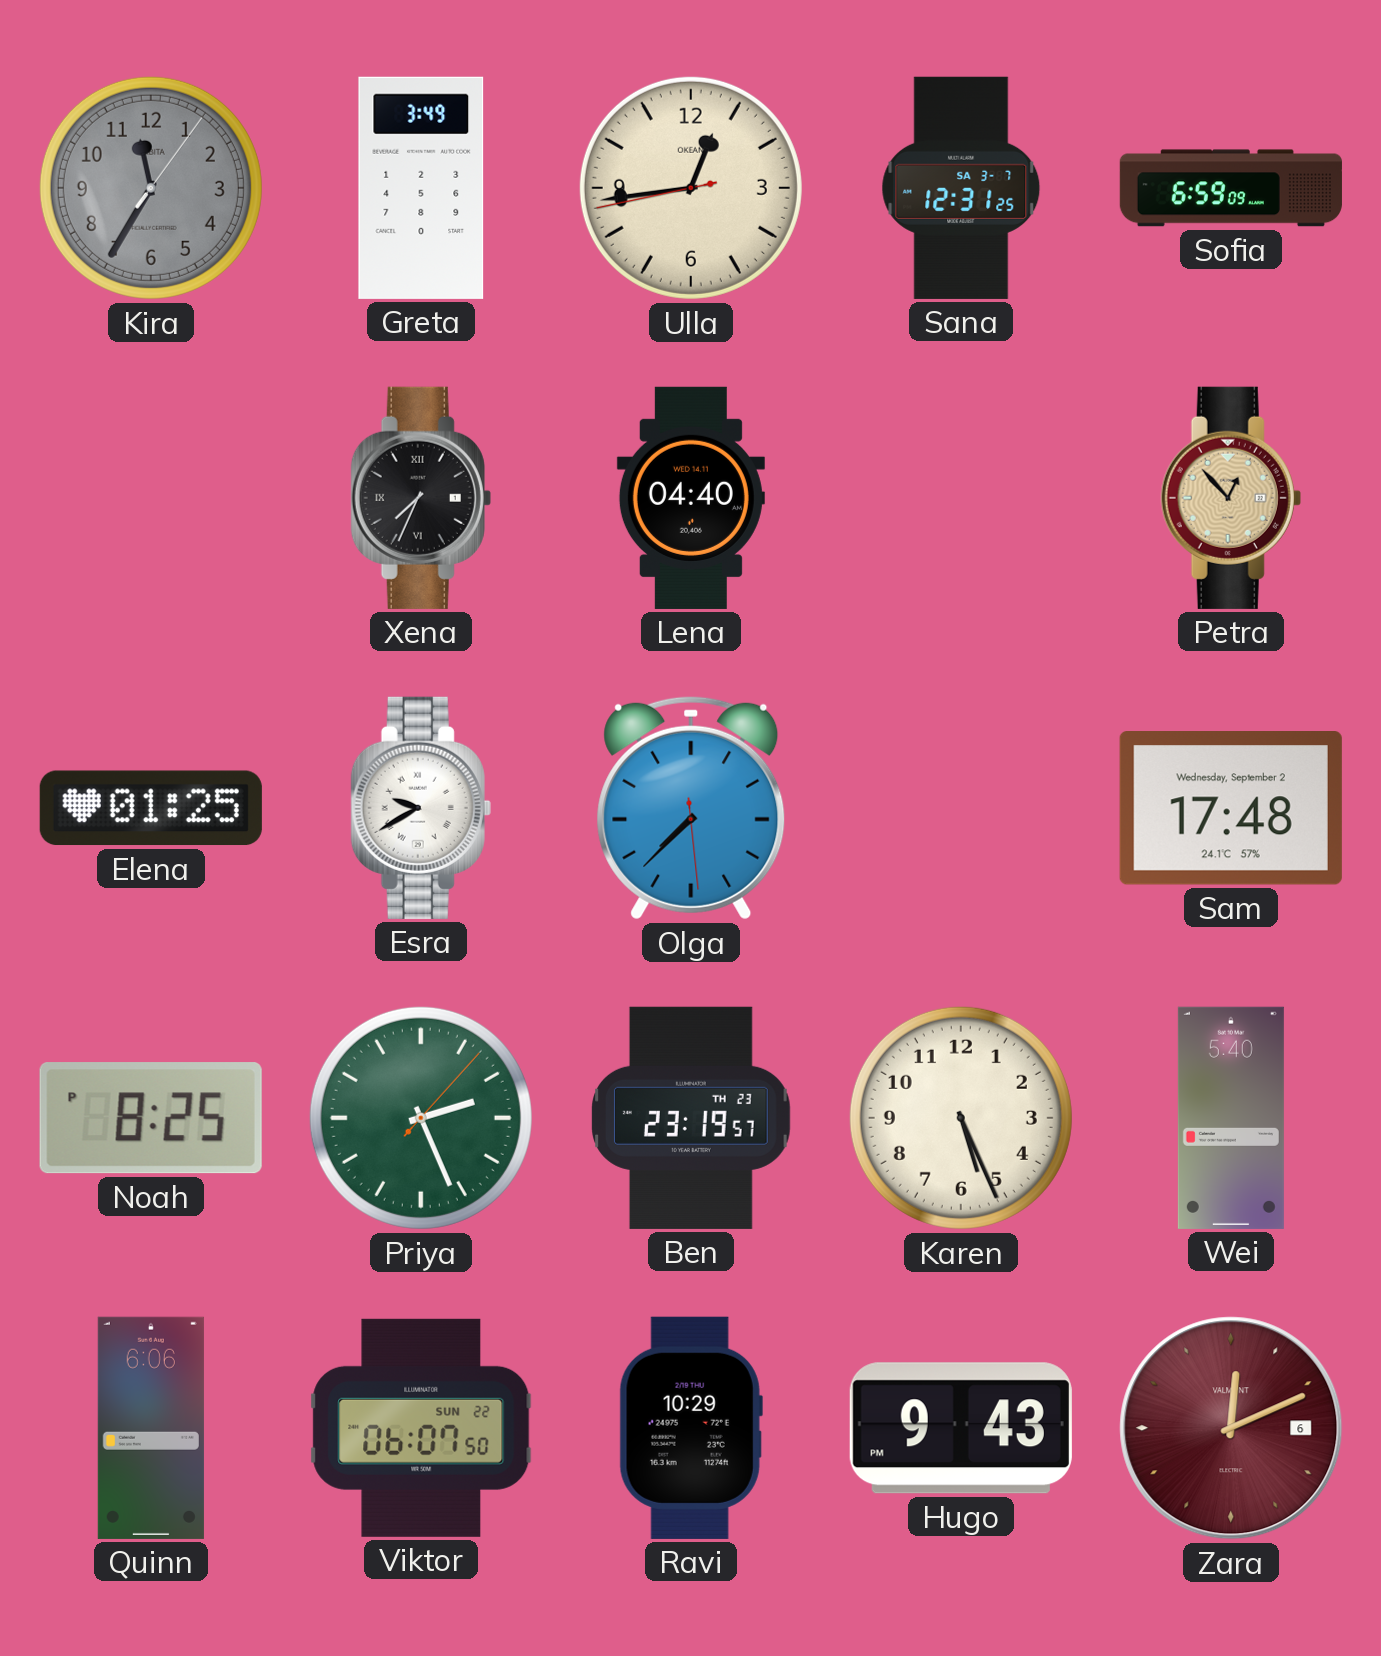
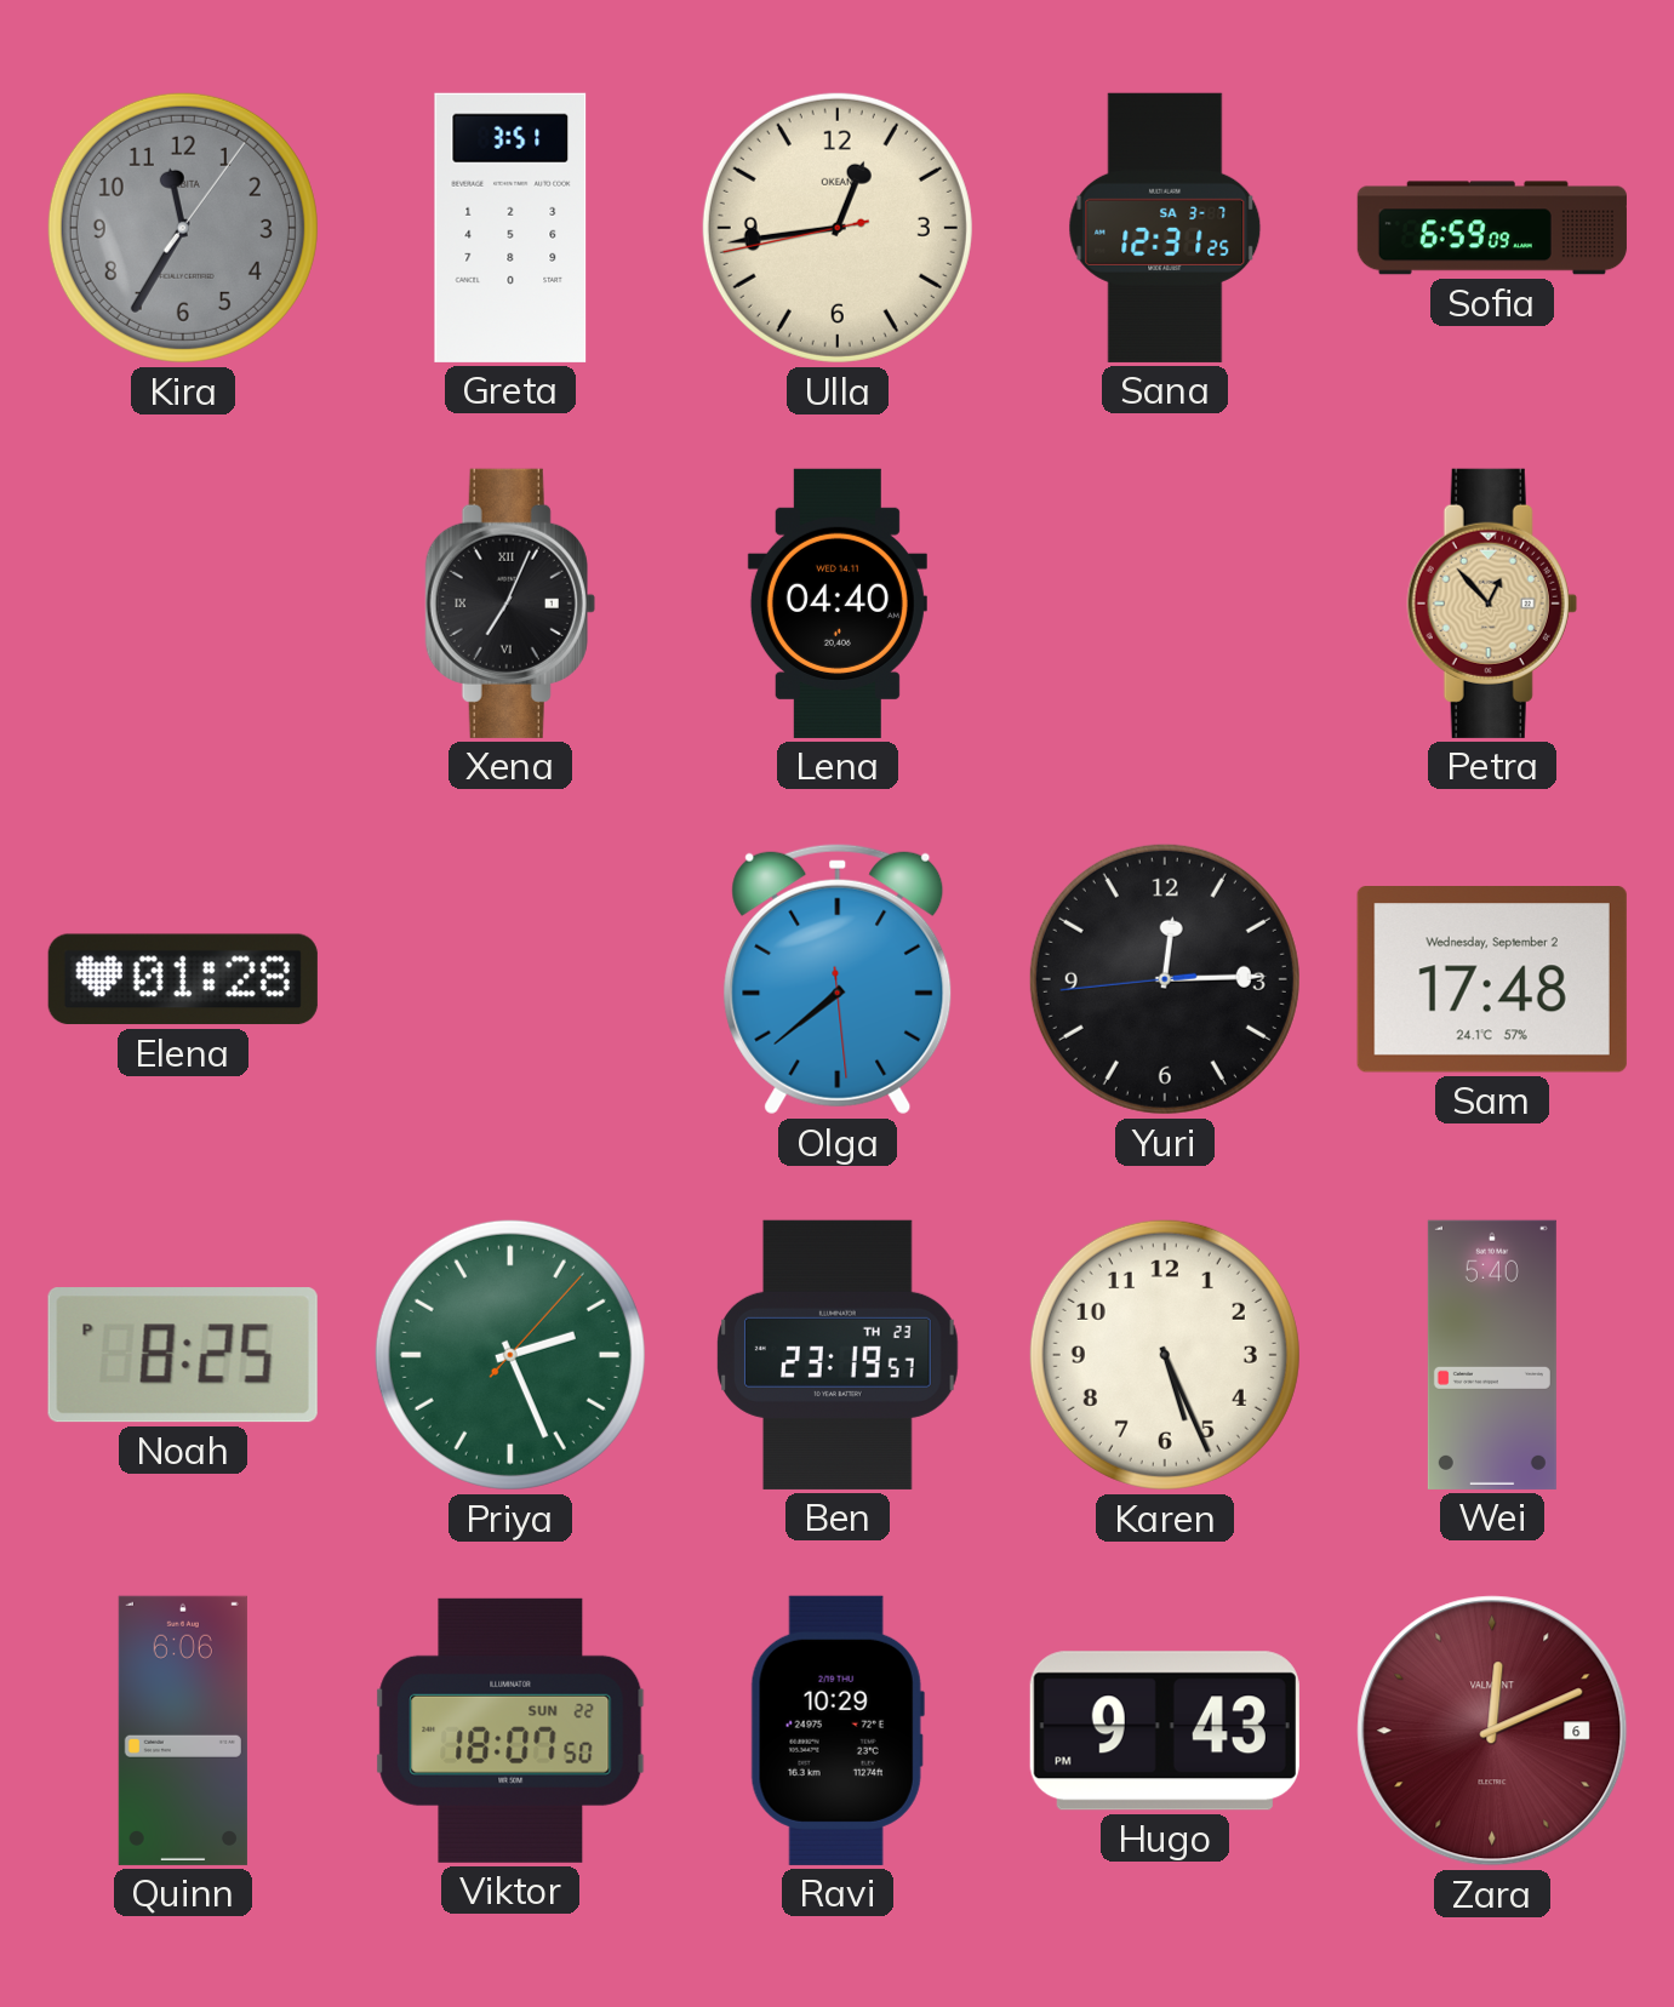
Greta: 3:49 -> 3:51 (510, 228)
Xena: 7:34 -> 7:04 (510, 604)
Elena: 01:25 -> 01:28 (183, 979)
Esra: 9:40 -> none (421, 808)
Olga: 7:37 -> 7:38 (838, 979)
Yuri: none -> 12:14 (1165, 979)
Viktor: 06:07 -> 18:07 (510, 1731)
